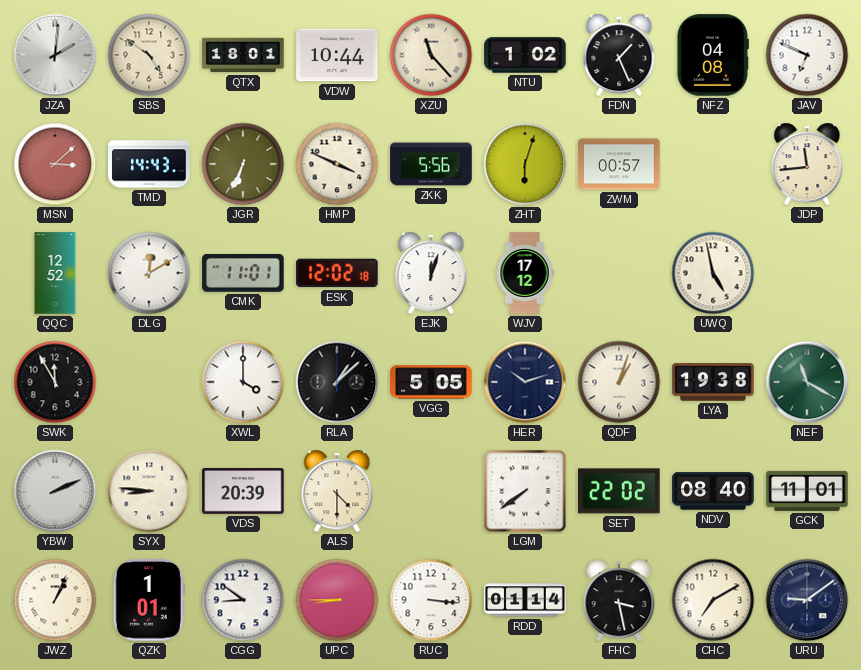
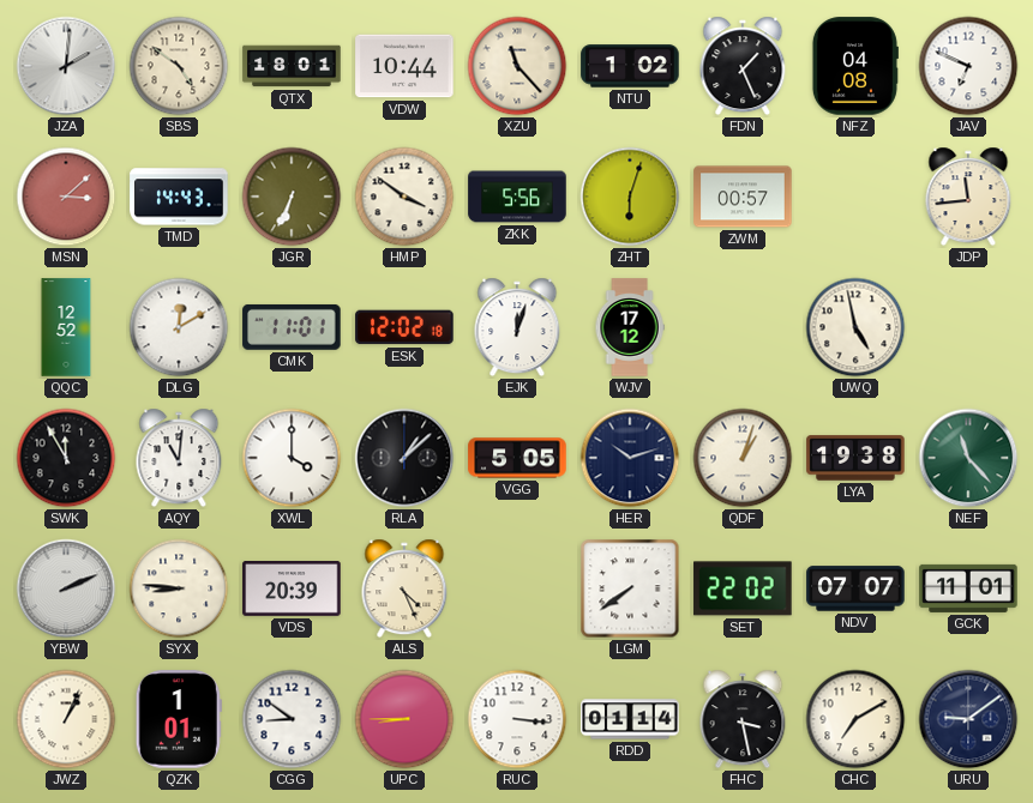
HMP: 3:49 -> 3:51 (404, 197)
AQY: none -> 11:01 (179, 458)
NEF: 11:20 -> 11:23 (968, 458)
ALS: 4:30 -> 4:26 (404, 588)
NDV: 08:40 -> 07:07 (855, 588)
